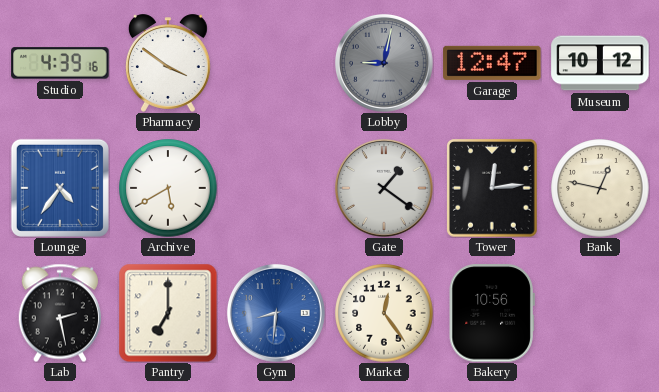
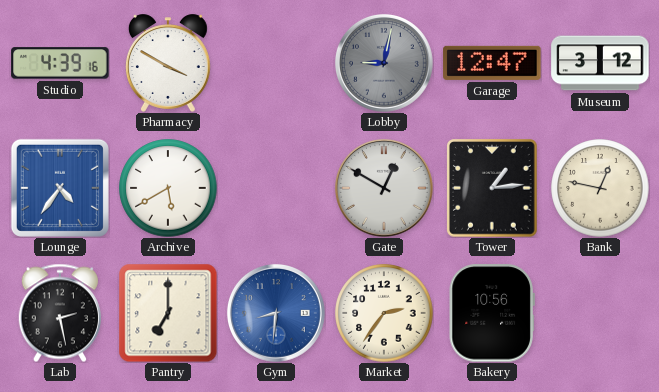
Pharmacy: 3:51 -> 3:50 (168, 63)
Museum: 10:12 -> 3:12 (600, 63)
Gate: 1:21 -> 12:50 (384, 188)
Tower: 12:14 -> 1:14 (493, 188)
Market: 12:24 -> 2:36 (384, 313)
